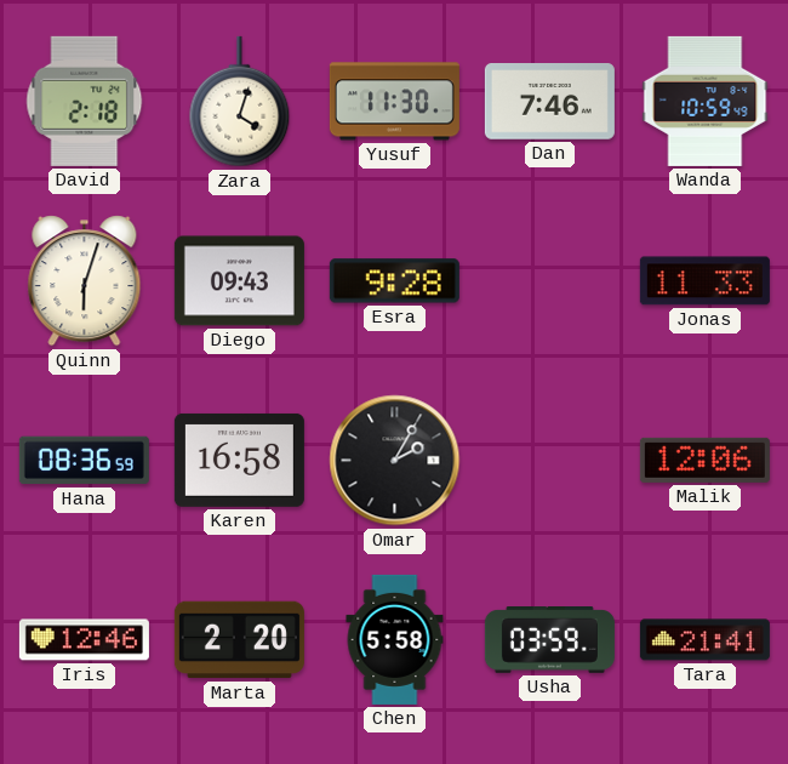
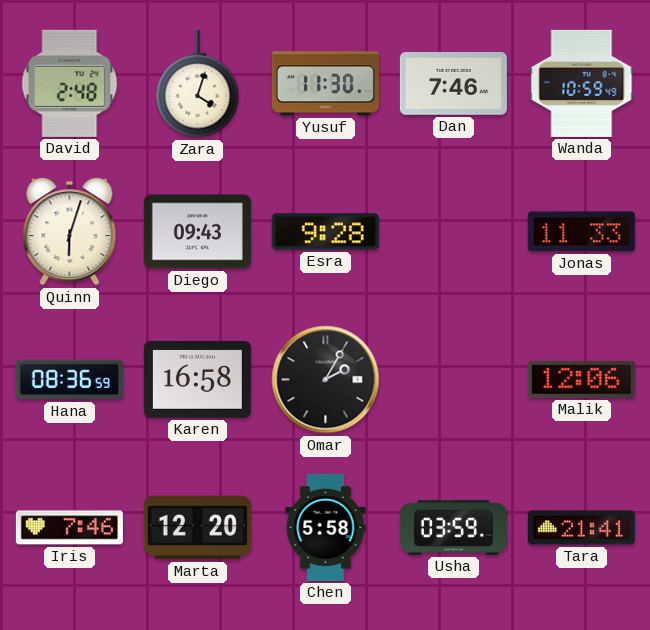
David: 2:18 -> 2:48 (70, 83)
Iris: 12:46 -> 7:46 (69, 528)
Marta: 2:20 -> 12:20 (197, 528)
